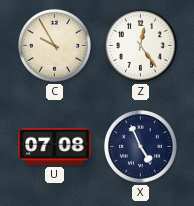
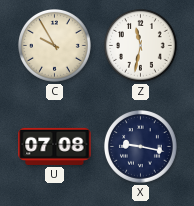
Z: 12:24 -> 11:32 (141, 46)
X: 4:56 -> 9:17 (141, 147)
